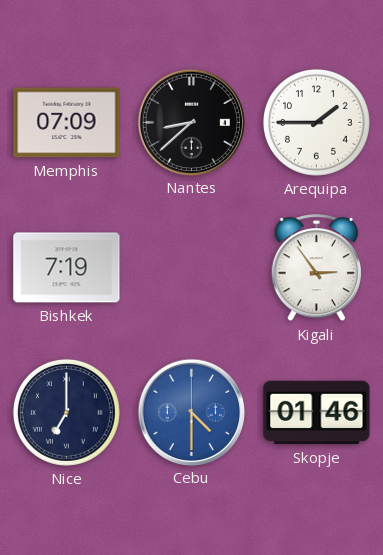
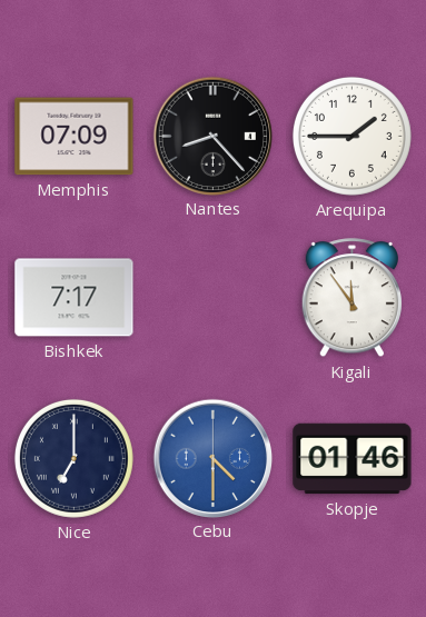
Nantes: 8:38 -> 8:23 (212, 136)
Bishkek: 7:19 -> 7:17 (75, 298)
Kigali: 2:54 -> 11:54 (351, 298)
